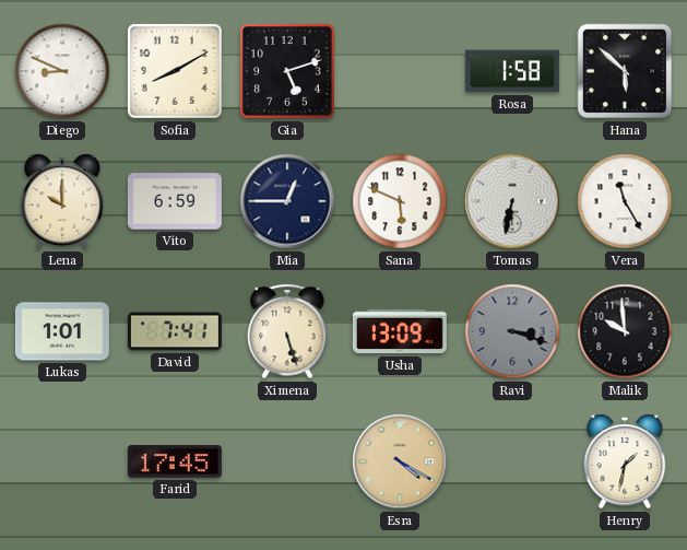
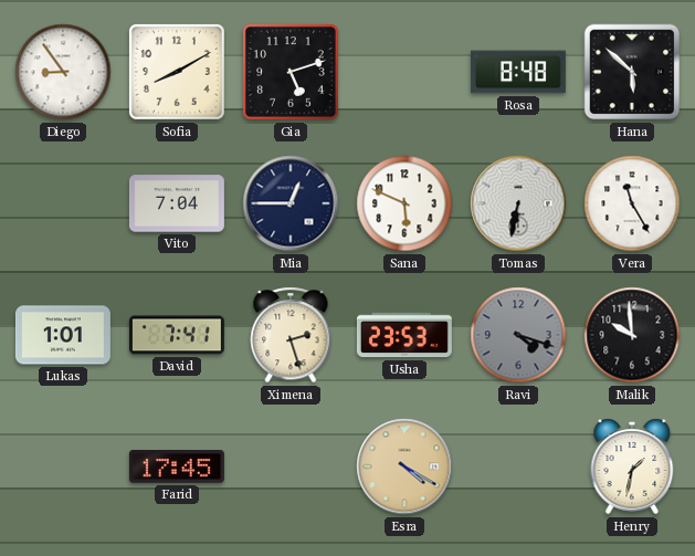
Diego: 8:49 -> 8:54 (63, 72)
Rosa: 1:58 -> 8:48 (518, 72)
Lena: 10:00 -> none (62, 201)
Vito: 6:59 -> 7:04 (177, 203)
Ximena: 5:27 -> 2:27 (291, 335)
Usha: 13:09 -> 23:53 (404, 335)
Ravi: 3:18 -> 4:18 (518, 335)
